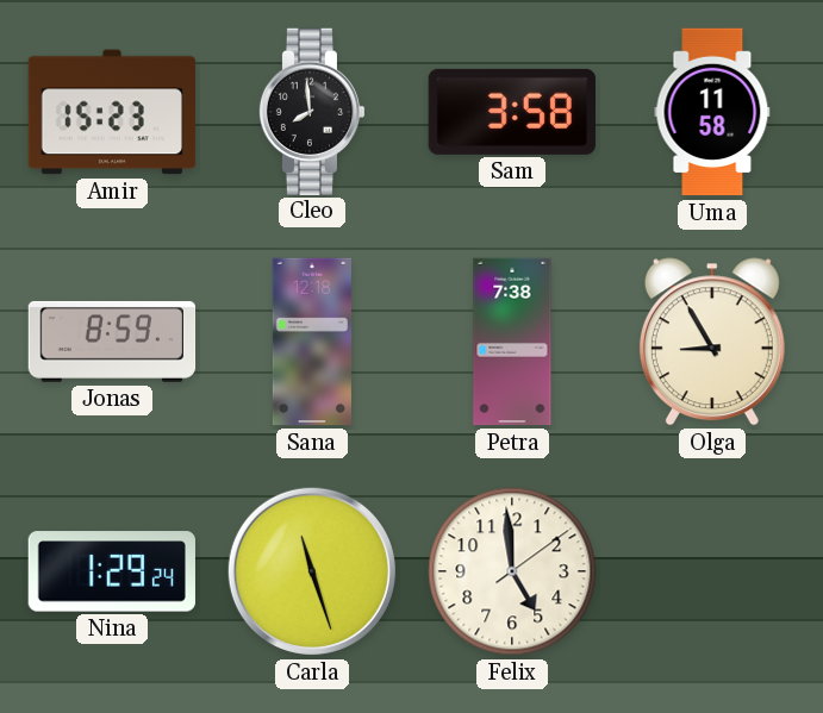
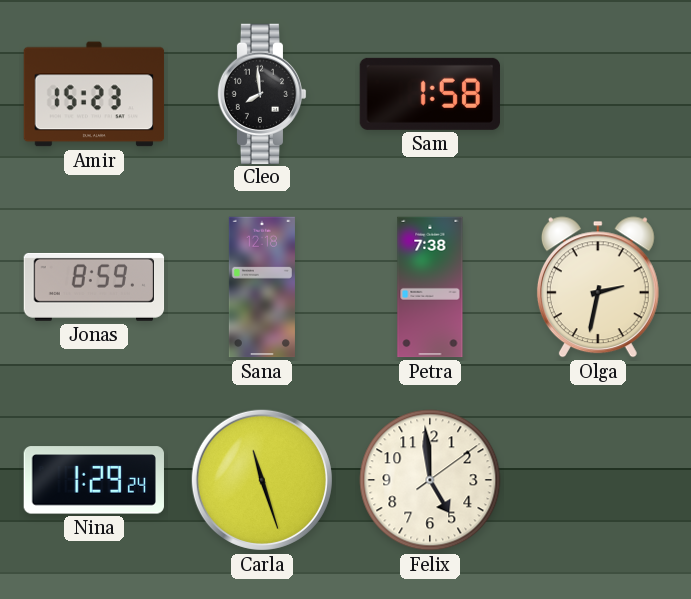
Sam: 3:58 -> 1:58 (430, 94)
Uma: 11:58 -> none (712, 112)
Olga: 8:55 -> 2:32 (598, 287)
